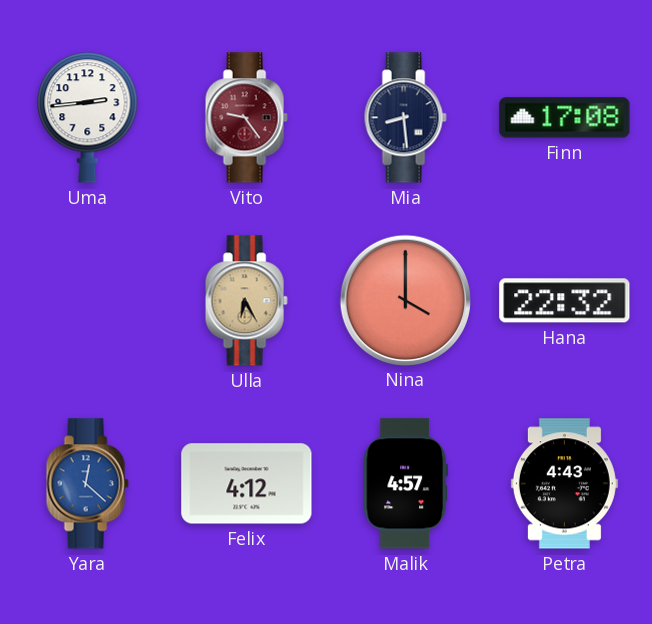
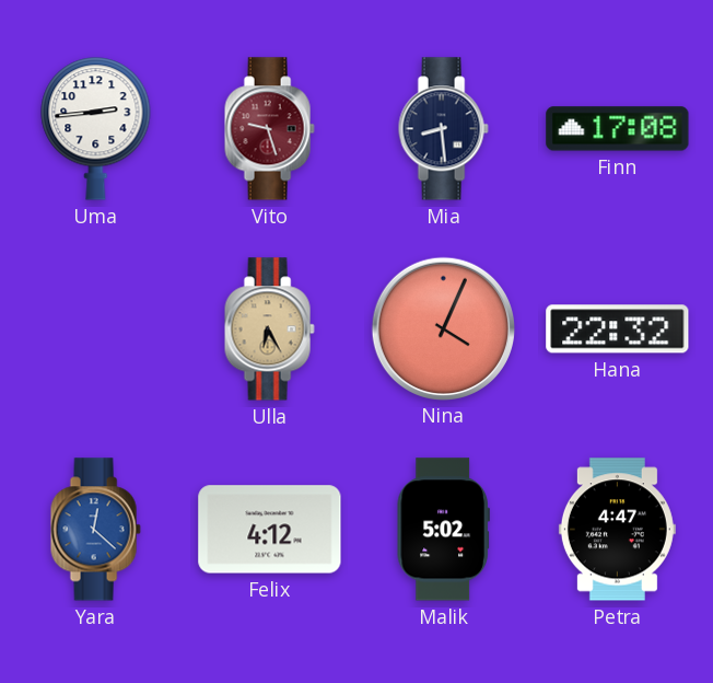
Vito: 9:24 -> 9:27 (269, 129)
Nina: 4:00 -> 4:04 (443, 328)
Malik: 4:57 -> 5:02 (443, 530)
Petra: 4:43 -> 4:47 (617, 530)
